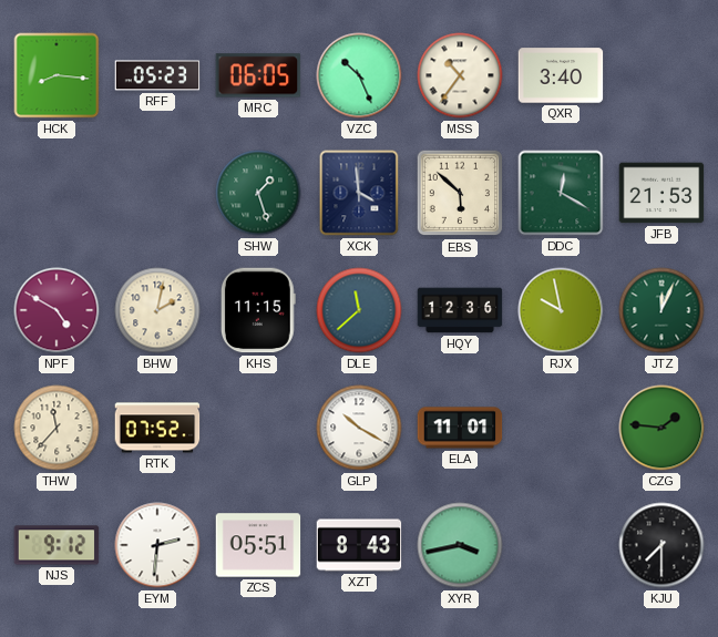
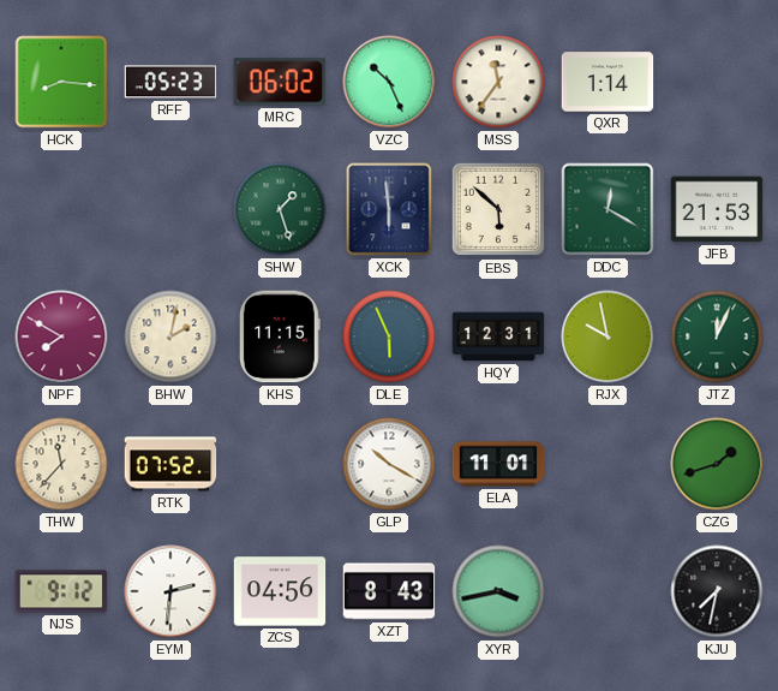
MRC: 06:05 -> 06:02 (280, 82)
MSS: 10:36 -> 11:36 (498, 82)
QXR: 3:40 -> 1:14 (608, 82)
XCK: 3:59 -> 5:59 (389, 209)
NPF: 4:50 -> 7:50 (61, 336)
DLE: 11:38 -> 5:56 (389, 336)
HQY: 12:36 -> 12:31 (498, 336)
CZG: 1:46 -> 1:42 (717, 464)
ZCS: 05:51 -> 04:56 (280, 591)
KJU: 7:30 -> 7:32 (717, 591)
